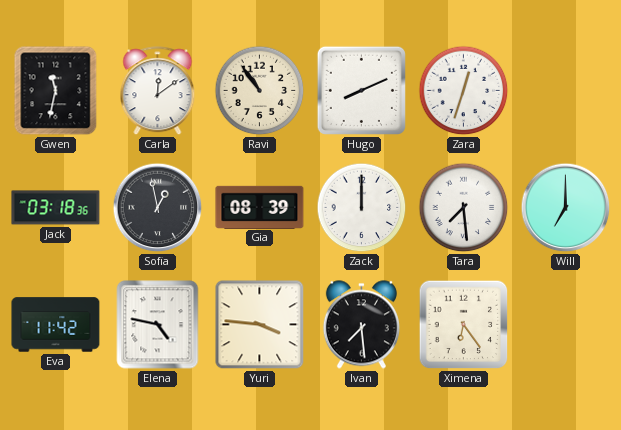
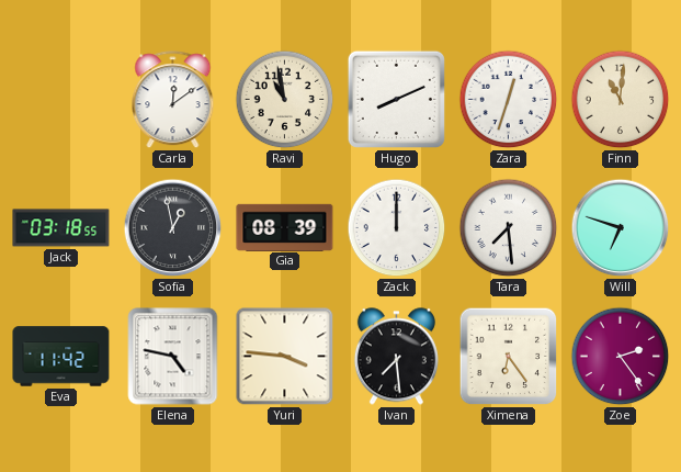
Gwen: 11:32 -> none (56, 91)
Ravi: 10:54 -> 10:58 (285, 100)
Finn: none -> 11:01 (621, 100)
Jack: 03:18:36 -> 03:18:55 (61, 228)
Will: 7:00 -> 6:48 (621, 228)
Zoe: none -> 2:24 (621, 357)
